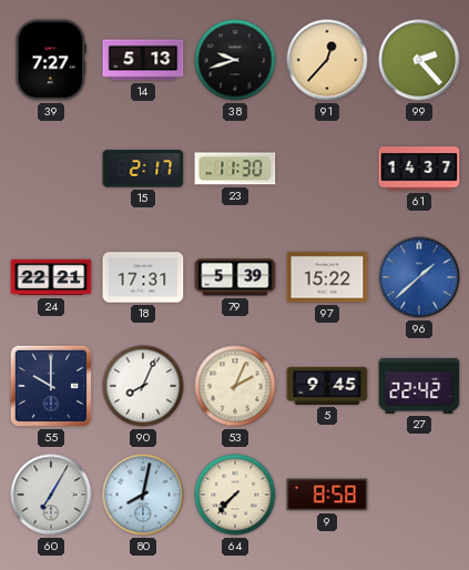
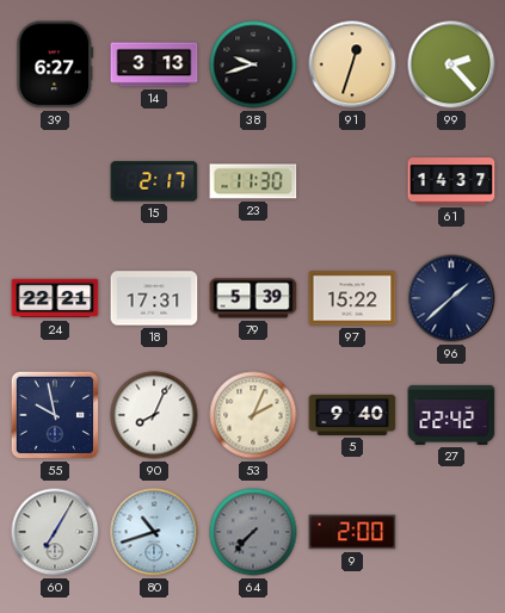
39: 7:27 -> 6:27 (55, 64)
14: 5:13 -> 3:13 (154, 64)
91: 12:37 -> 12:33 (352, 64)
96 dial: blue -> navy (451, 298)
55: 10:00 -> 9:58 (55, 415)
5: 9:45 -> 9:40 (352, 415)
80: 8:02 -> 10:42 (154, 532)
64 dial: cream -> grey (253, 532)
9: 8:58 -> 2:00 (352, 532)
